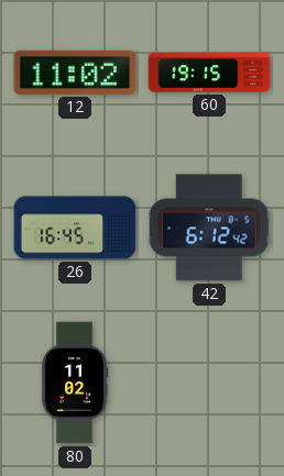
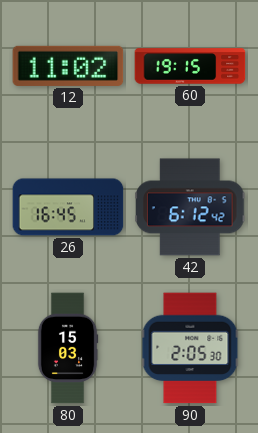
80: 11:02 -> 15:03 (68, 348)
90: none -> 2:05 (190, 348)
